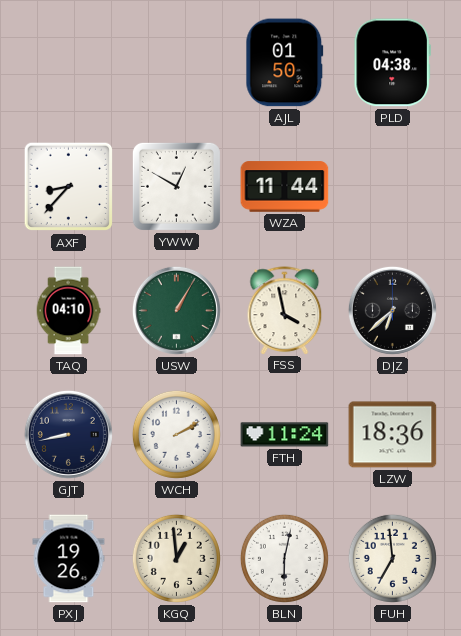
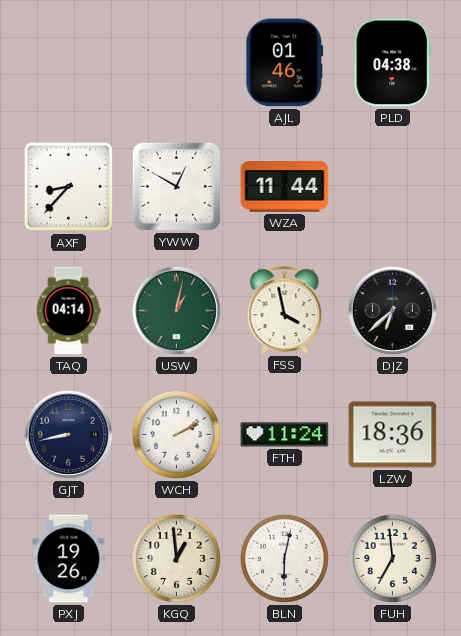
AJL: 01:50 -> 01:46 (285, 63)
TAQ: 04:10 -> 04:14 (68, 311)
USW: 1:05 -> 1:02 (176, 310)
